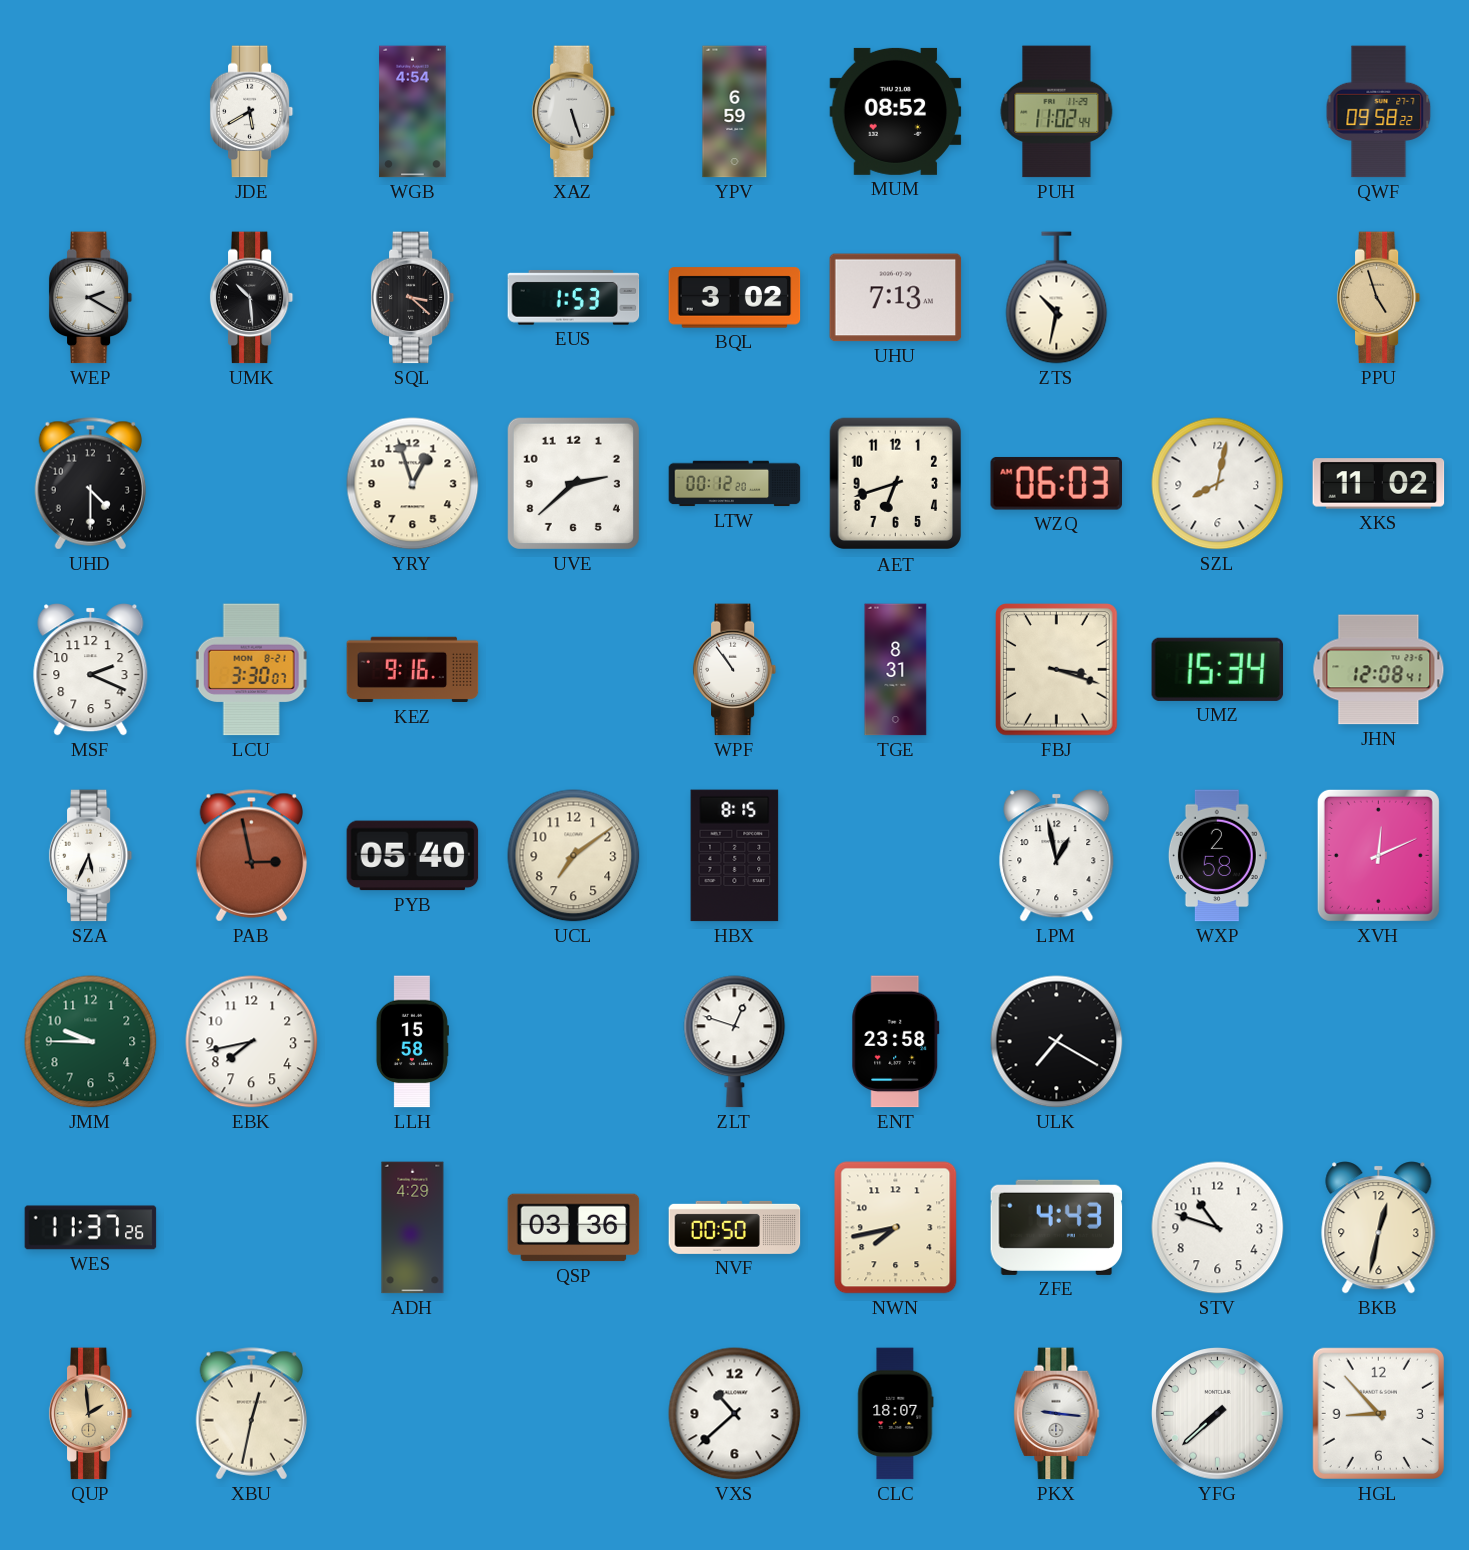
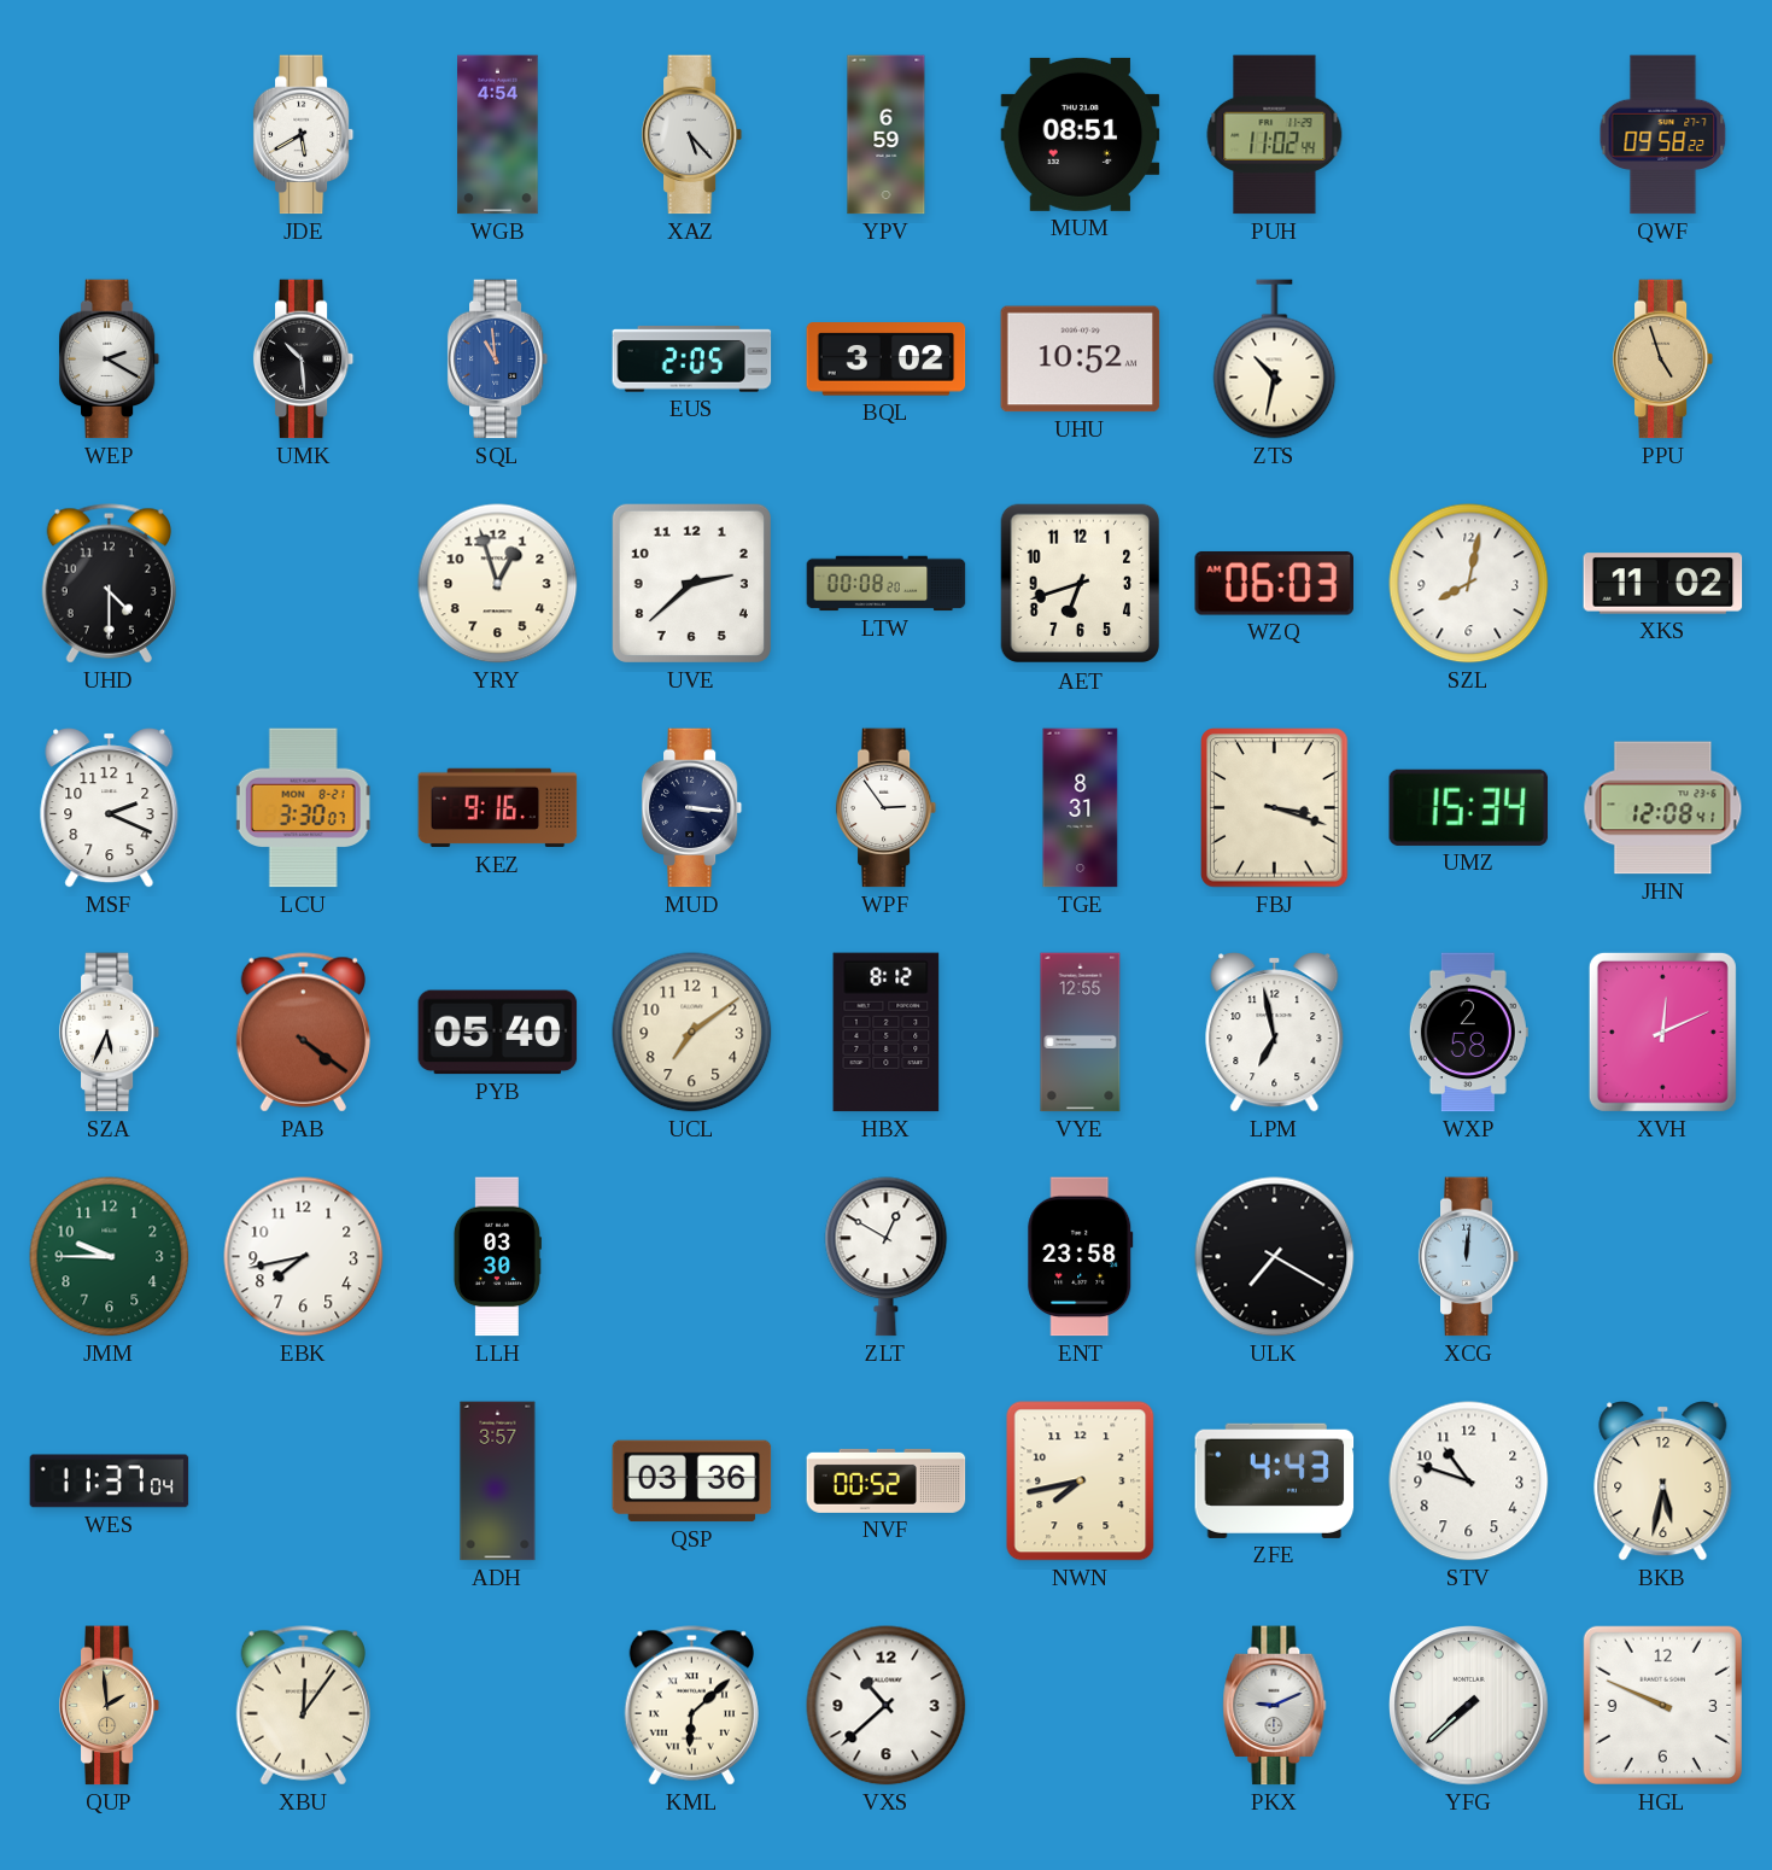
XAZ: 5:27 -> 5:23 (692, 135)
MUM: 08:52 -> 08:51 (1081, 134)
SQL: 3:22 -> 10:59 (498, 360)
SQL dial: black -> blue (498, 360)
EUS: 1:53 -> 2:05 (692, 360)
UHU: 7:13 -> 10:52 (1081, 360)
LTW: 00:12 -> 00:08 (887, 584)
MUD: none -> 3:16 (692, 808)
WPF: 10:54 -> 2:54 (887, 808)
PAB: 2:58 -> 4:21 (303, 1033)
HBX: 8:15 -> 8:12 (887, 1033)
VYE: none -> 12:55 (1081, 1033)
LPM: 12:58 -> 6:58 (1275, 1033)
LLH: 15:58 -> 03:30 (497, 1257)
ZLT: 12:48 -> 12:50 (887, 1257)
XCG: none -> 12:01 (1469, 1257)
WES: 11:37:26 -> 11:37:04 (110, 1482)
ADH: 4:29 -> 3:57 (498, 1482)
NVF: 00:50 -> 00:52 (887, 1480)
BKB: 12:32 -> 5:32 (1663, 1482)
XBU: 12:32 -> 12:06 (303, 1706)
KML: none -> 6:08 (691, 1706)
CLC: 18:07 -> none (896, 1414)
PKX: 9:16 -> 9:11 (1275, 1706)
HGL: 8:53 -> 9:49 (1662, 1705)
